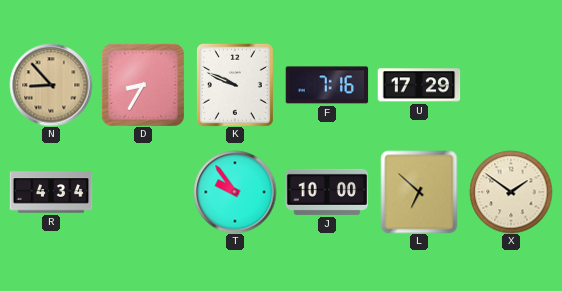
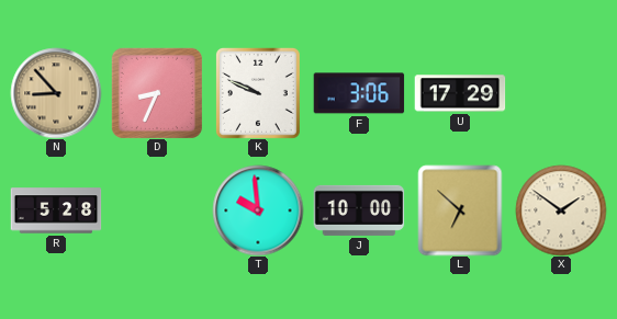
D: 8:35 -> 8:34 (157, 93)
F: 7:16 -> 3:06 (359, 93)
R: 4:34 -> 5:28 (56, 210)
T: 9:54 -> 9:59 (258, 210)
